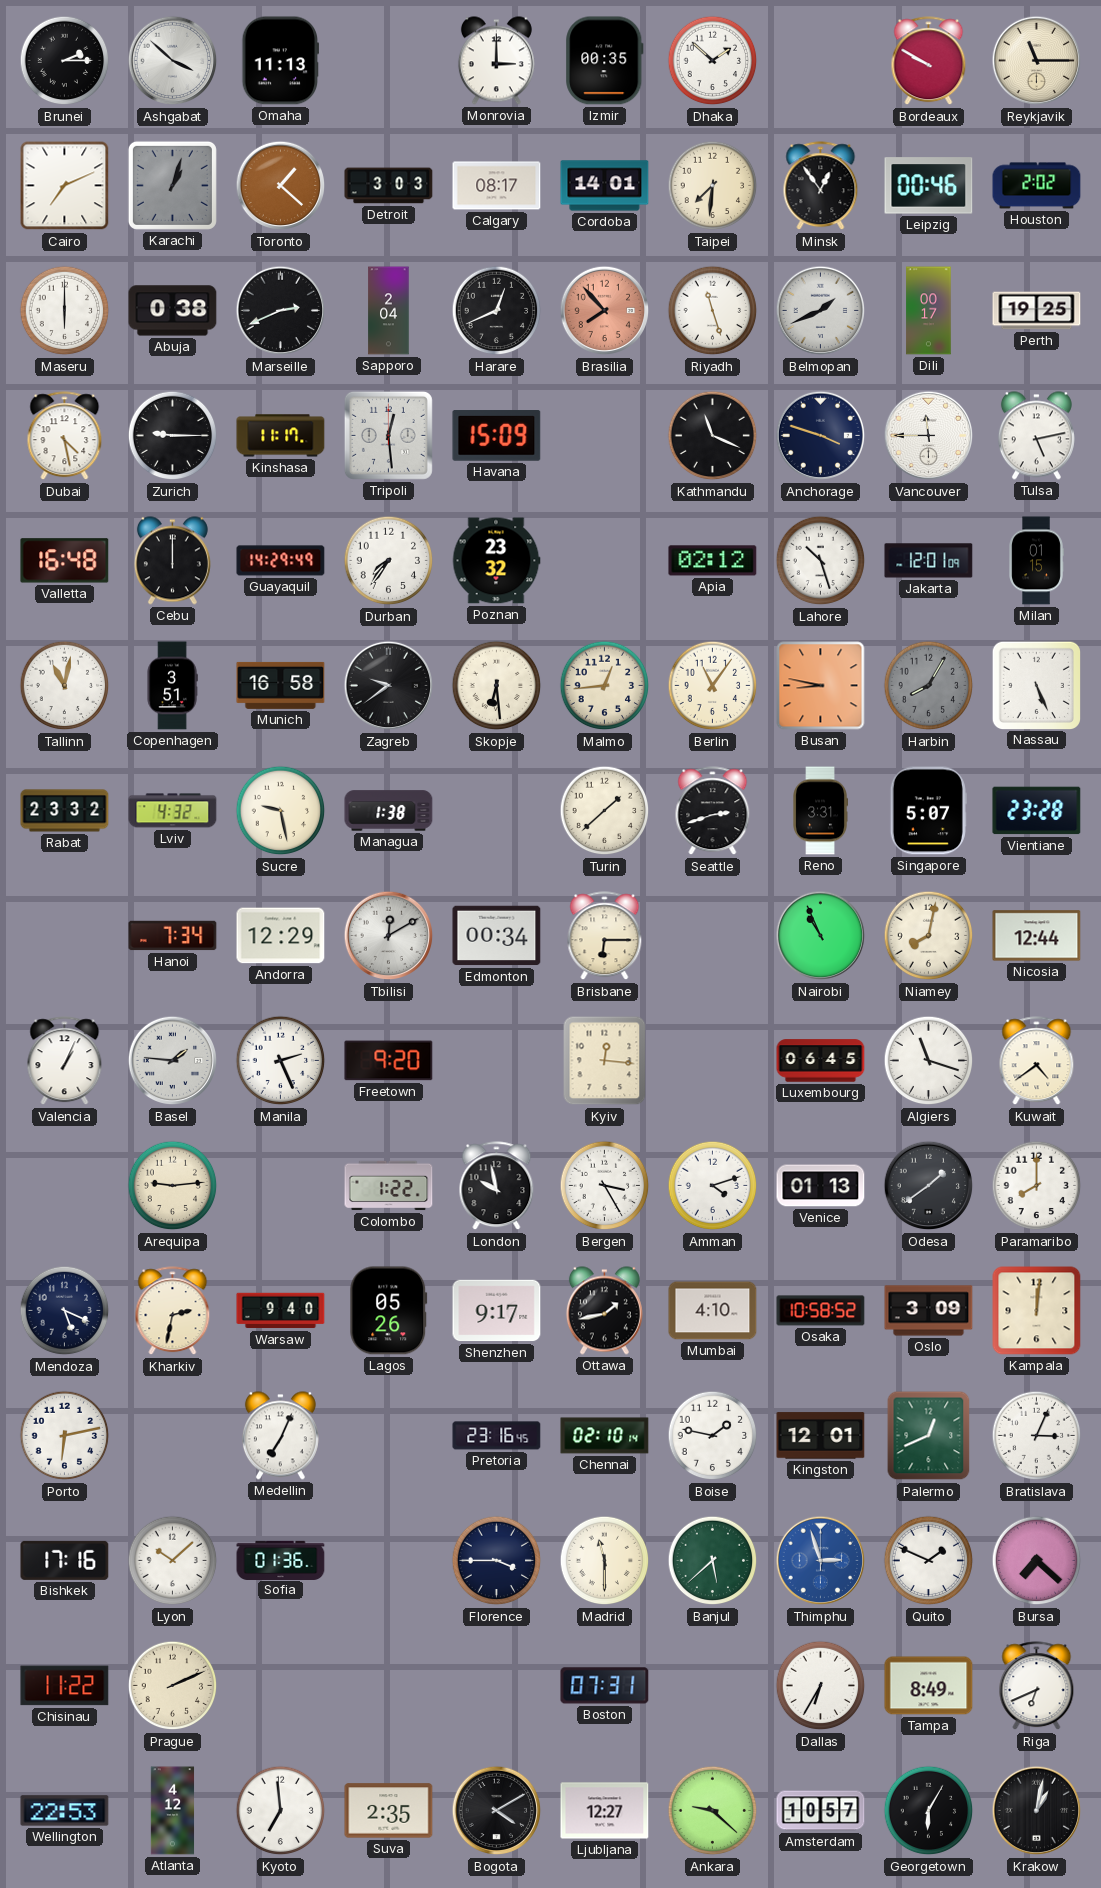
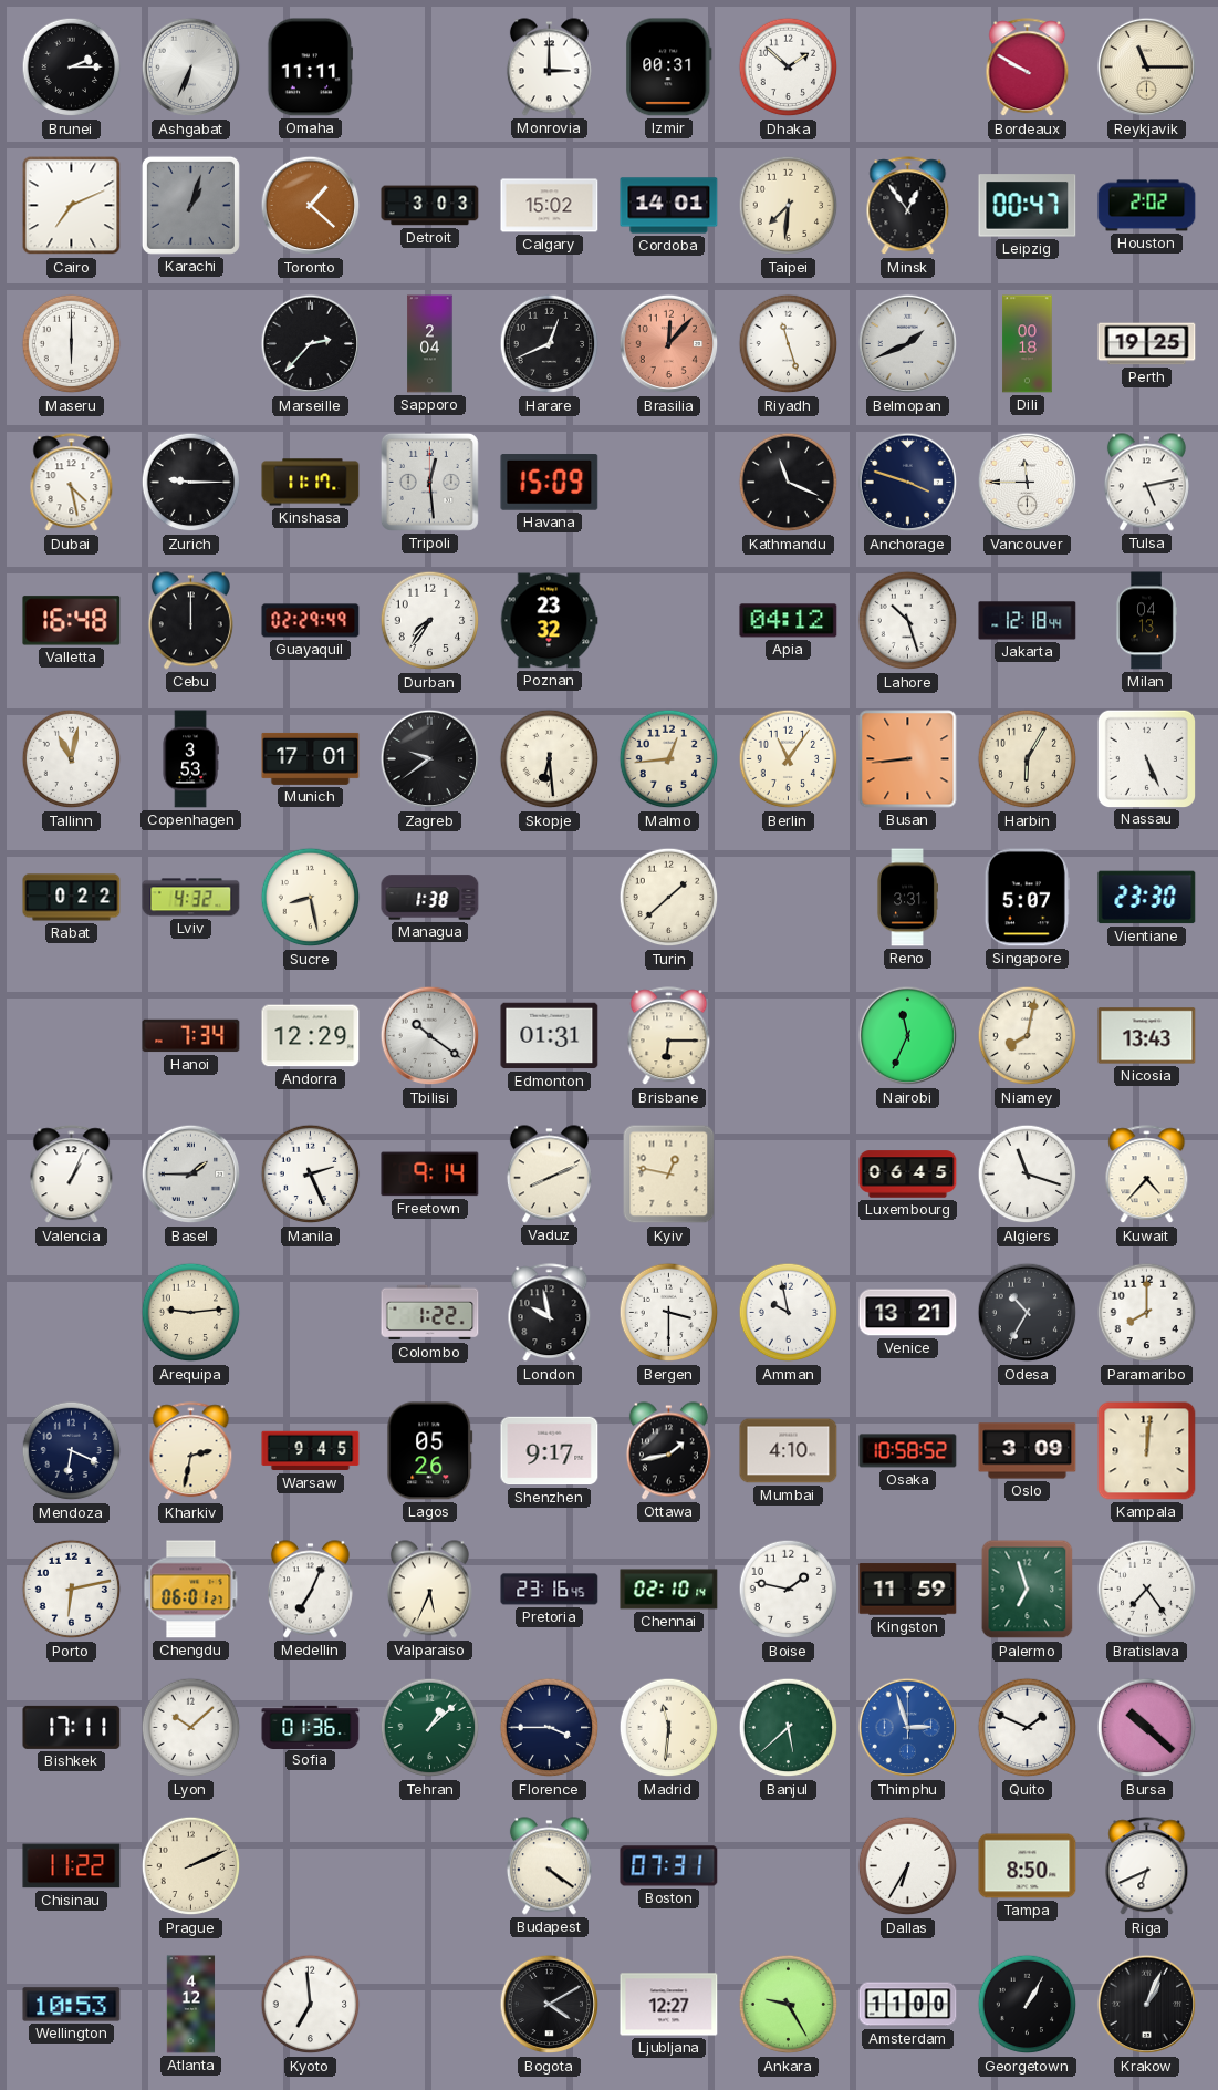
Ashgabat: 3:52 -> 6:34 (191, 68)
Omaha: 11:13 -> 11:11 (310, 68)
Izmir: 00:35 -> 00:31 (669, 68)
Calgary: 08:17 -> 15:02 (550, 206)
Leipzig: 00:46 -> 00:47 (1028, 206)
Abuja: 0:38 -> none (173, 311)
Marseille: 2:41 -> 2:37 (311, 344)
Brasilia: 7:53 -> 12:07 (669, 344)
Dili: 00:17 -> 00:18 (1028, 344)
Guayaquil: 14:29 -> 02:29 (311, 621)
Apia: 02:12 -> 04:12 (789, 621)
Jakarta: 12:01 -> 12:18 (1028, 621)
Milan: 01:15 -> 04:13 (1146, 621)
Copenhagen: 3:51 -> 3:53 (190, 759)
Munich: 16:58 -> 17:01 (311, 758)
Busan: 8:47 -> 8:44 (908, 759)
Harbin: 8:05 -> 6:05 (1028, 759)
Harbin dial: grey -> cream (1028, 759)
Rabat: 23:32 -> 0:22 (72, 898)
Sucre: 9:28 -> 8:28 (311, 898)
Seattle: 2:42 -> none (713, 811)
Vientiane: 23:28 -> 23:30 (1147, 898)
Tbilisi: 12:10 -> 10:21 (430, 1036)
Edmonton: 00:34 -> 01:31 (550, 1036)
Nairobi: 10:56 -> 11:34 (908, 1036)
Nicosia: 12:44 -> 13:43 (1147, 1036)
Basel: 1:46 -> 1:45 (191, 1175)
Freetown: 9:20 -> 9:14 (430, 1175)
Vaduz: none -> 8:11 (549, 1175)
Kyiv: 12:16 -> 12:47 (669, 1175)
Kuwait: 4:39 -> 4:37 (1147, 1175)
Bergen: 3:25 -> 3:30 (669, 1313)
Amman: 4:12 -> 9:58 (789, 1313)
Venice: 01:13 -> 13:21 (908, 1313)
Odesa: 1:39 -> 10:35 (1028, 1313)
Mendoza: 5:19 -> 6:19 (72, 1451)
Warsaw: 9:40 -> 9:45 (311, 1451)
Chengdu: none -> 06:01 (191, 1590)
Valparaiso: none -> 5:34 (429, 1590)
Kingston: 12:01 -> 11:59 (908, 1590)
Palermo: 12:41 -> 6:57 (1028, 1590)
Bratislava: 3:04 -> 7:24 (1147, 1590)
Bishkek: 17:16 -> 17:11 (72, 1727)
Tehran: none -> 1:08 (430, 1728)
Madrid: 11:30 -> 11:31 (669, 1728)
Bursa: 7:22 -> 10:22 (1147, 1728)
Budapest: none -> 4:21 (549, 1866)
Tampa: 8:49 -> 8:50 (1028, 1866)
Wellington: 22:53 -> 10:53 (72, 2005)
Suva: 2:35 -> none (389, 1811)
Ankara: 9:22 -> 9:25 (789, 2005)
Amsterdam: 10:57 -> 11:00 (908, 2005)
Georgetown: 6:05 -> 1:05 (1028, 2005)
Krakow: 1:02 -> 1:04 (1147, 2005)
